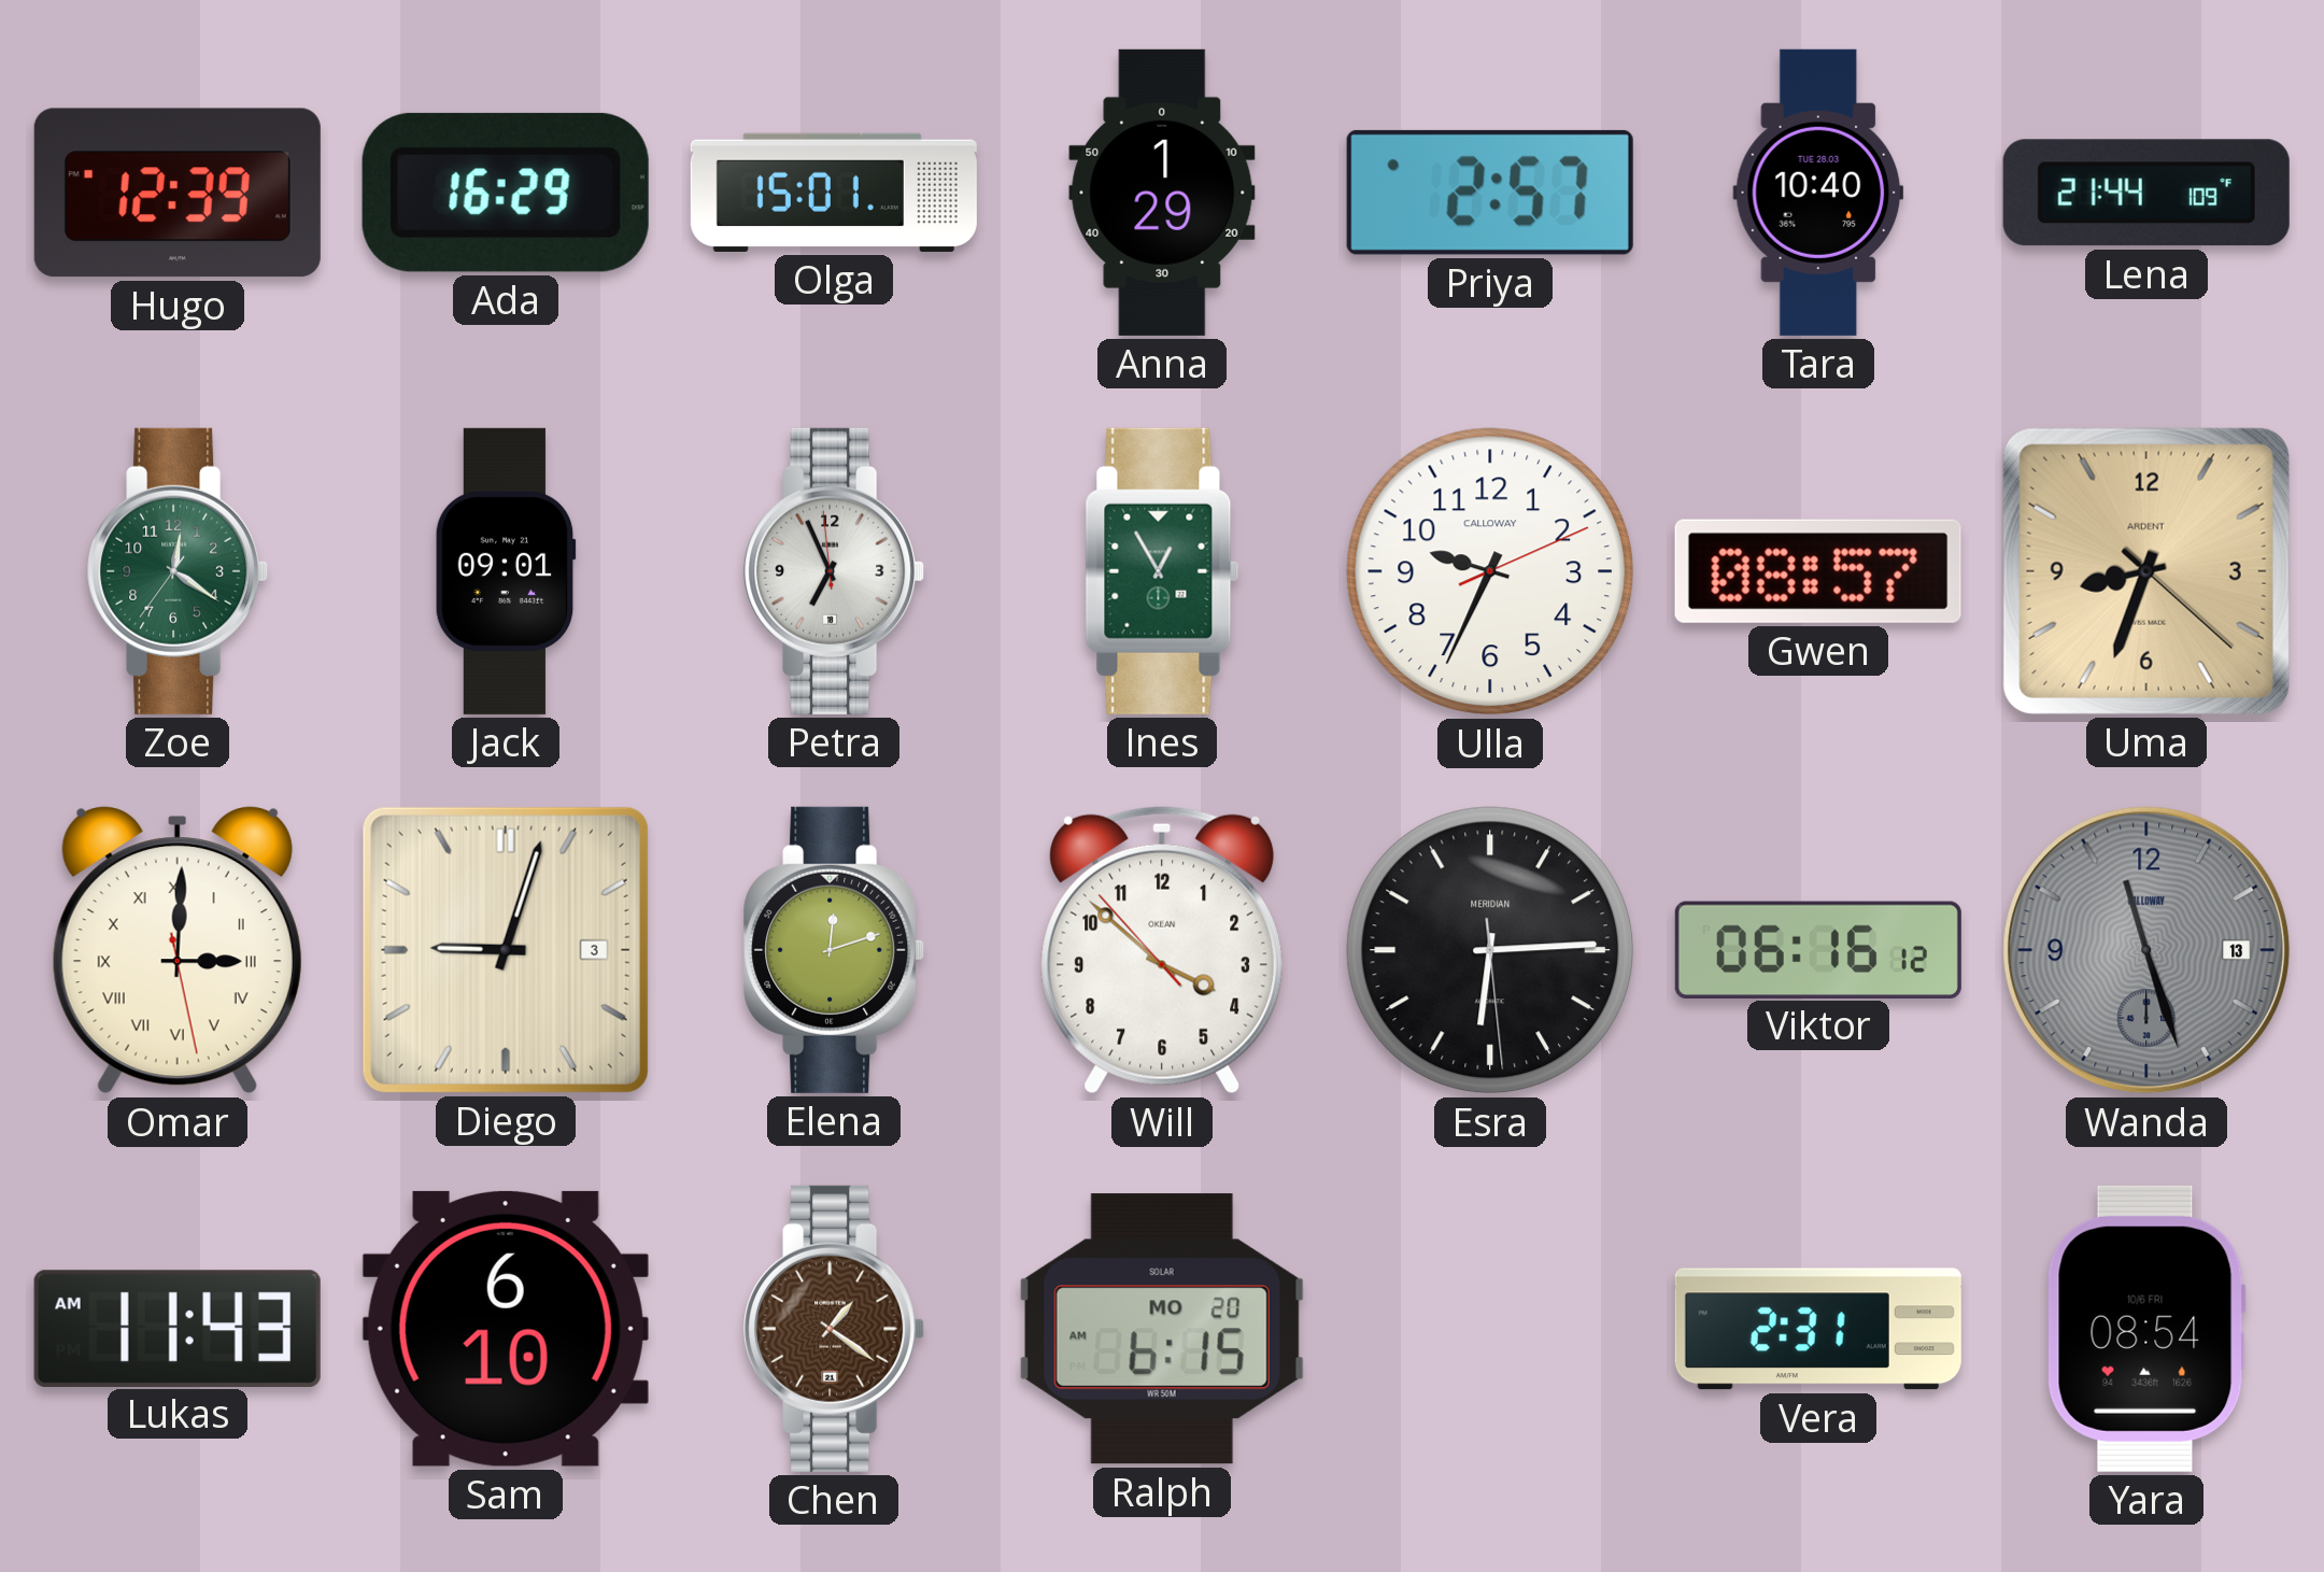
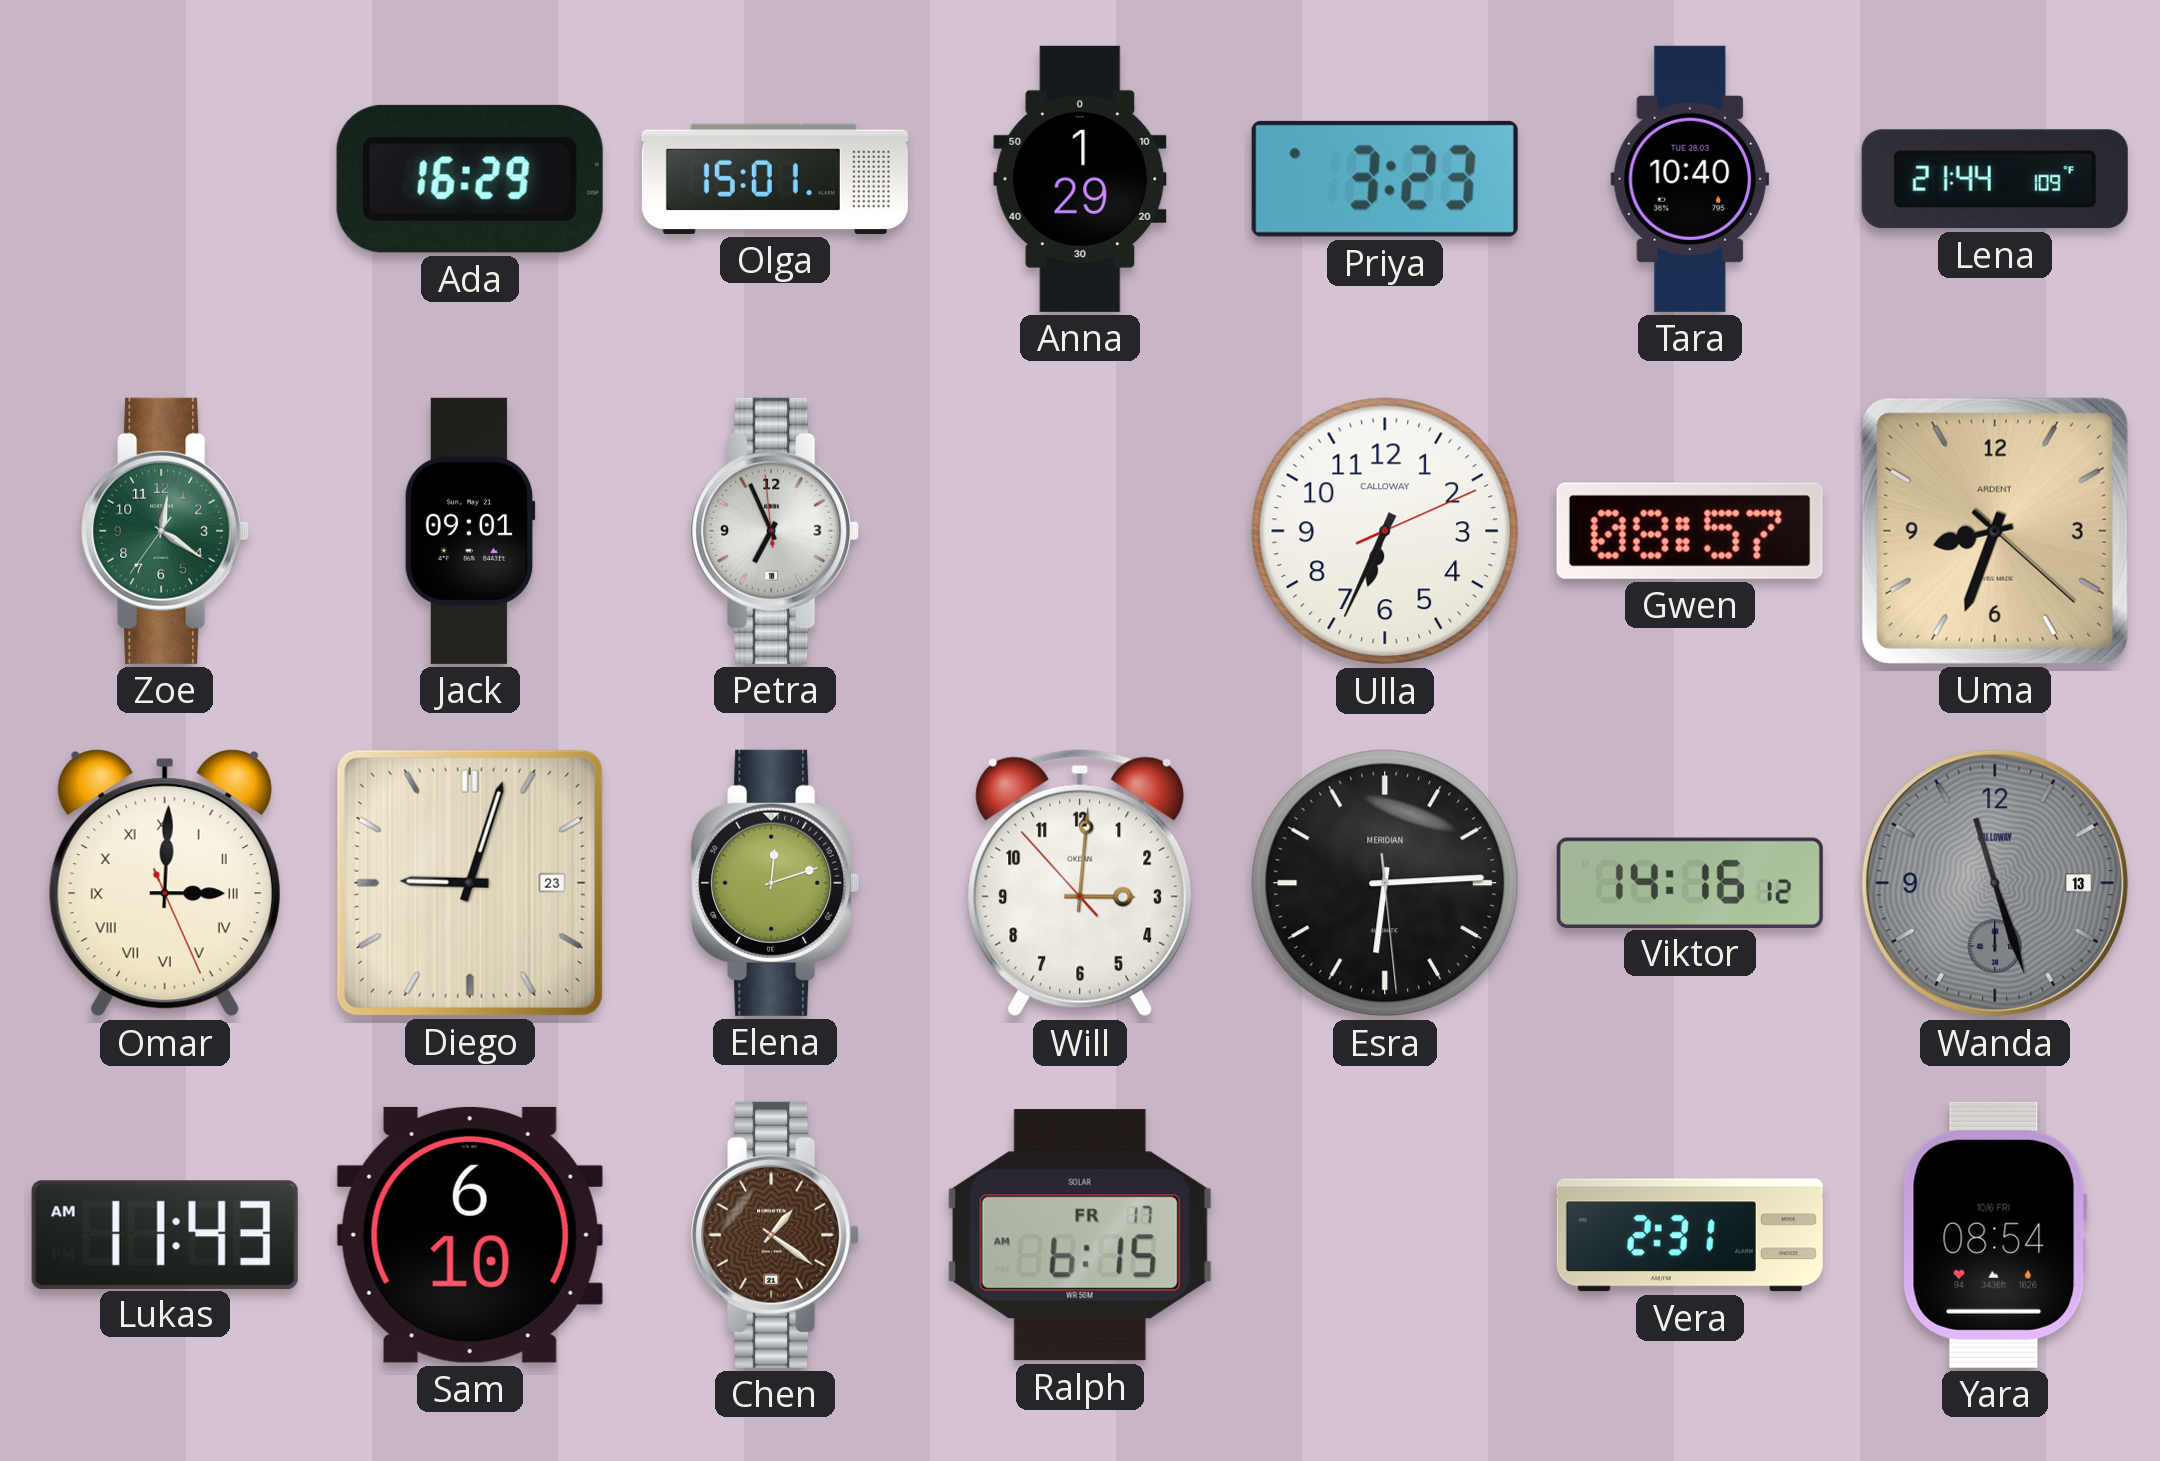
Hugo: 12:39 -> none (178, 193)
Priya: 2:57 -> 3:23 (1385, 179)
Ines: 12:55 -> none (1162, 571)
Ulla: 9:34 -> 6:34 (1385, 531)
Omar: 3:00:28 -> 3:00:26 (165, 883)
Diego date: 3 -> 23 (470, 883)
Will: 3:51 -> 3:00 (1080, 883)
Viktor: 06:16 -> 14:16 (1690, 882)
Ralph date: MO 20 -> FR 17 (1080, 1235)
